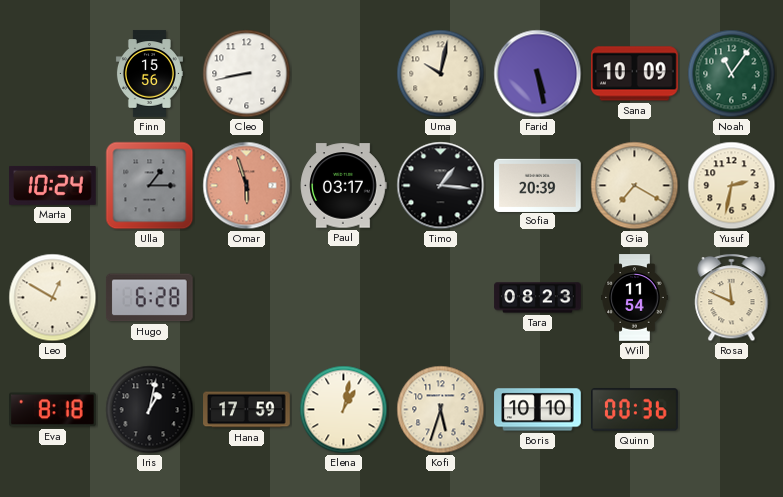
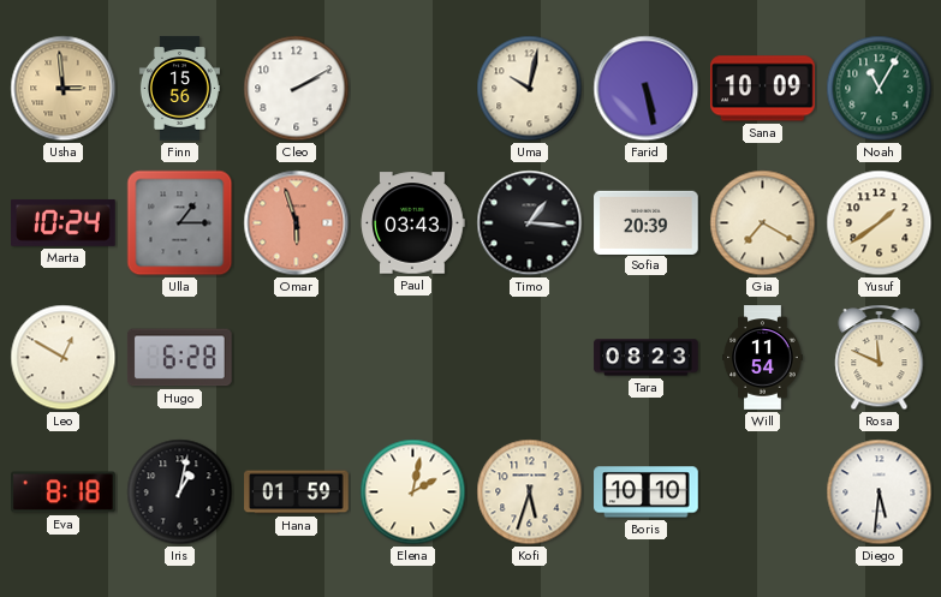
Usha: none -> 2:59 (64, 89)
Cleo: 8:43 -> 2:10 (297, 89)
Noah: 11:06 -> 11:05 (880, 89)
Paul: 03:17 -> 03:43 (412, 223)
Yusuf: 2:32 -> 1:39 (880, 223)
Hana: 17:59 -> 01:59 (297, 492)
Elena: 1:02 -> 2:02 (413, 492)
Quinn: 00:36 -> none (635, 410)
Diego: none -> 5:31 (880, 492)
